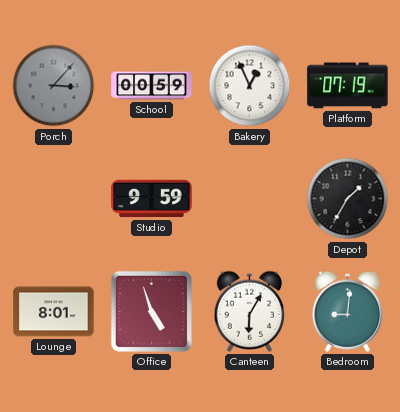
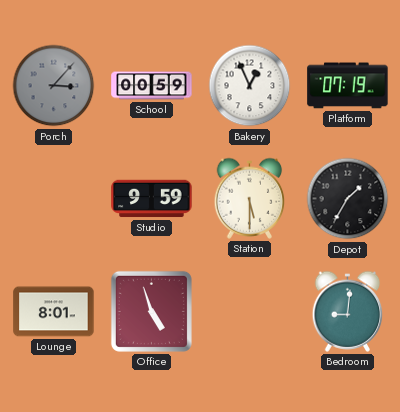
Station: none -> 5:30 (250, 198)
Canteen: 6:05 -> none (250, 311)
